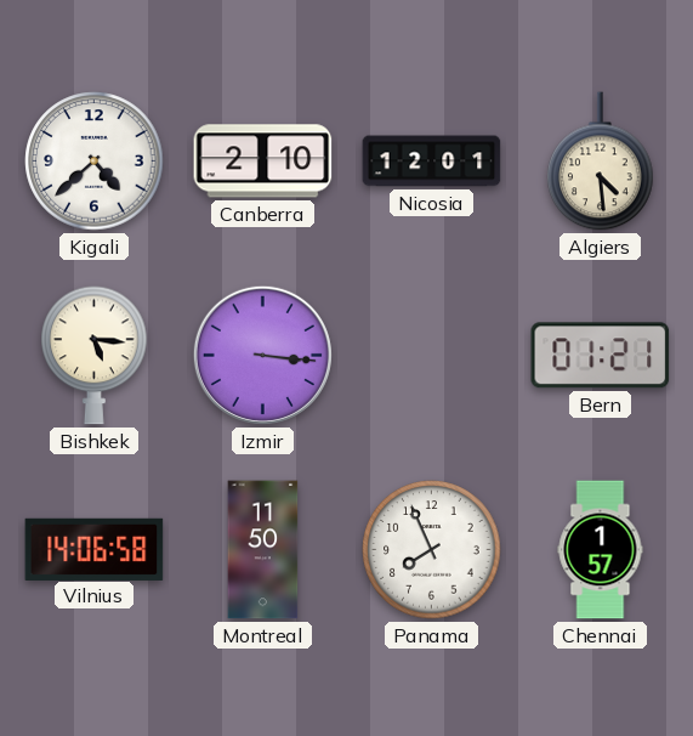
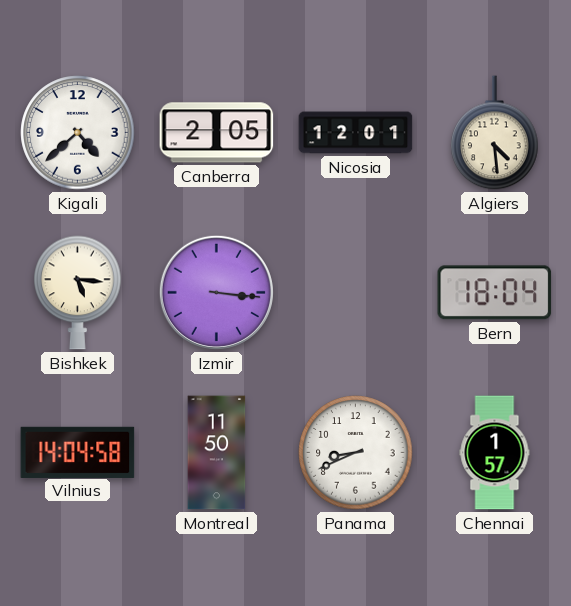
Canberra: 2:10 -> 2:05 (217, 133)
Bern: 01:21 -> 18:04 (495, 293)
Vilnius: 14:06 -> 14:04 (78, 452)
Panama: 7:56 -> 8:41 (356, 453)
